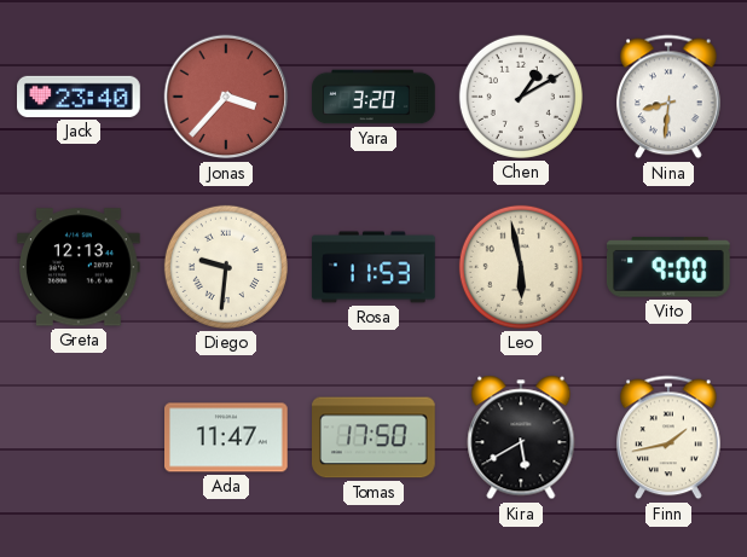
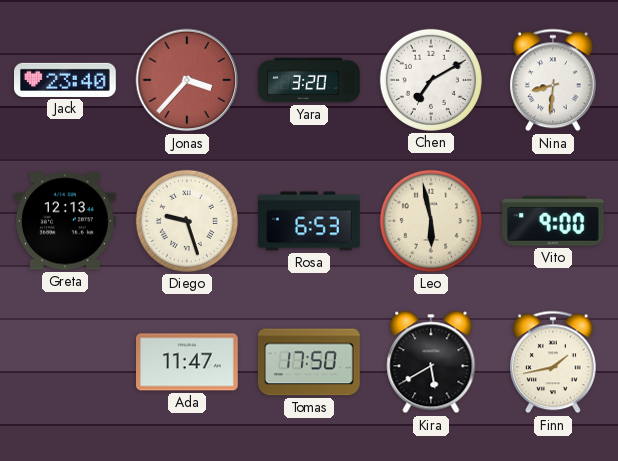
Chen: 1:10 -> 7:10 (431, 80)
Diego: 9:31 -> 9:27 (187, 221)
Rosa: 11:53 -> 6:53 (309, 221)
